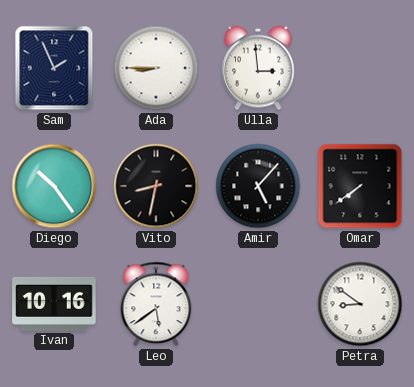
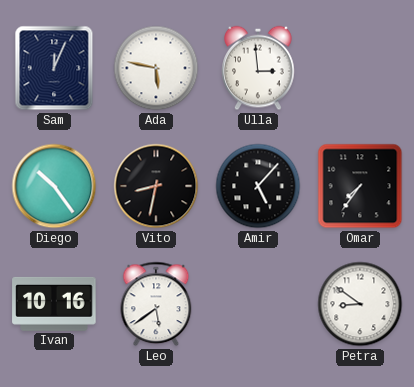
Sam: 1:56 -> 12:04 (54, 68)
Ada: 8:45 -> 5:47 (156, 68)
Omar: 7:39 -> 7:36 (360, 186)
